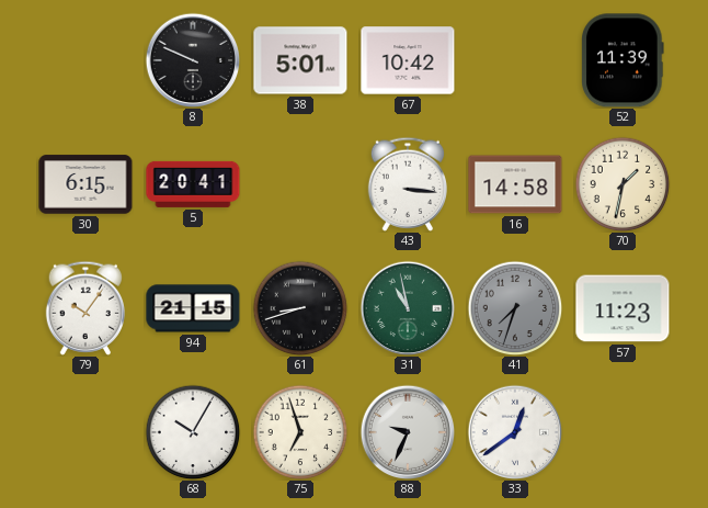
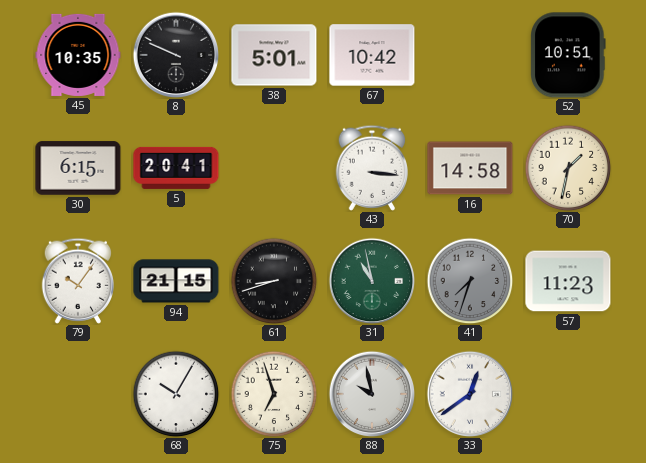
45: none -> 10:35 (78, 55)
52: 11:39 -> 10:51 (568, 55)
88: 9:34 -> 9:58 (372, 394)
